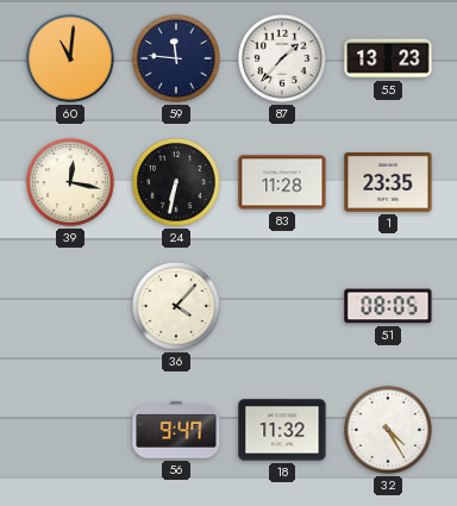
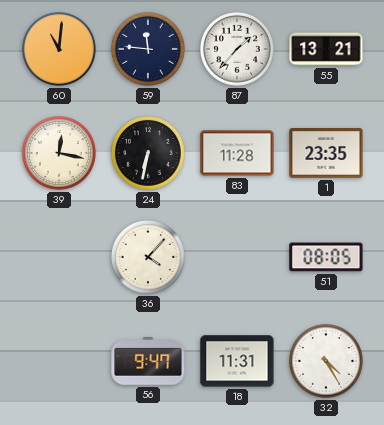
55: 13:23 -> 13:21 (326, 49)
18: 11:32 -> 11:31 (237, 361)
